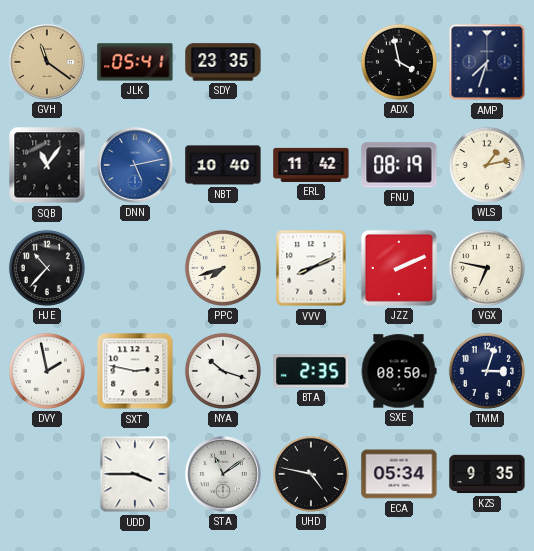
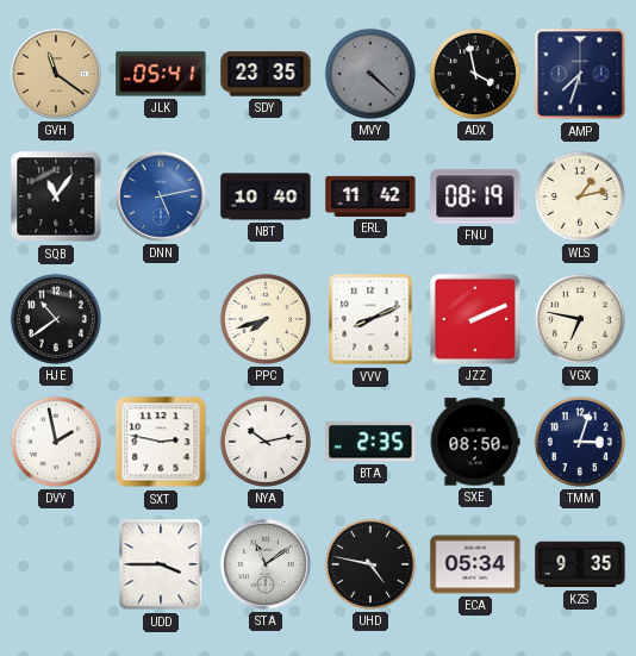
MVY: none -> 4:22 (370, 74)
HJE: 10:37 -> 10:39 (56, 319)
NYA: 10:18 -> 10:13 (266, 442)
